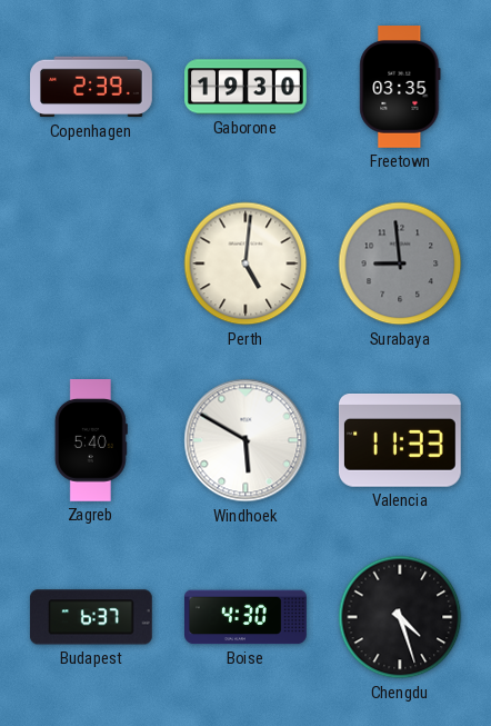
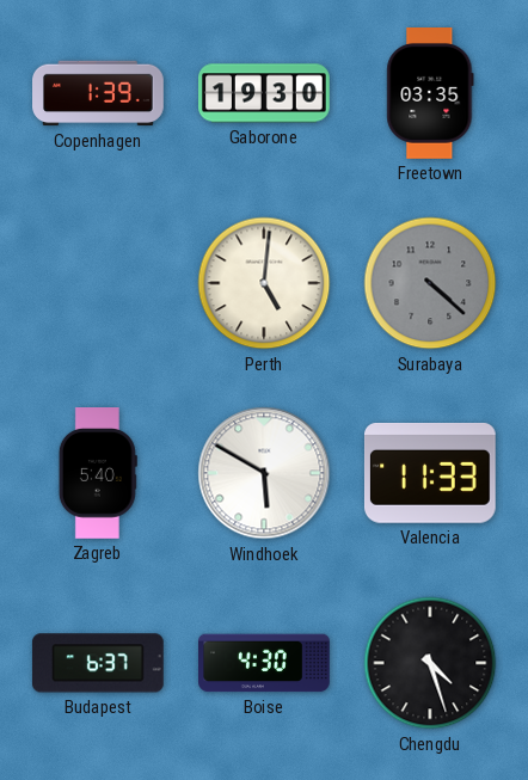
Copenhagen: 2:39 -> 1:39 (99, 93)
Surabaya: 8:59 -> 4:22 (430, 283)
